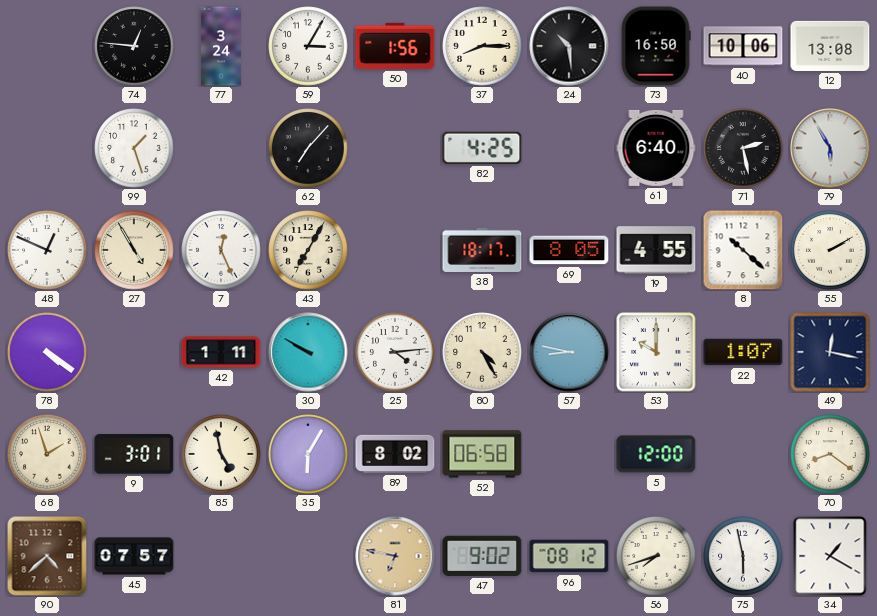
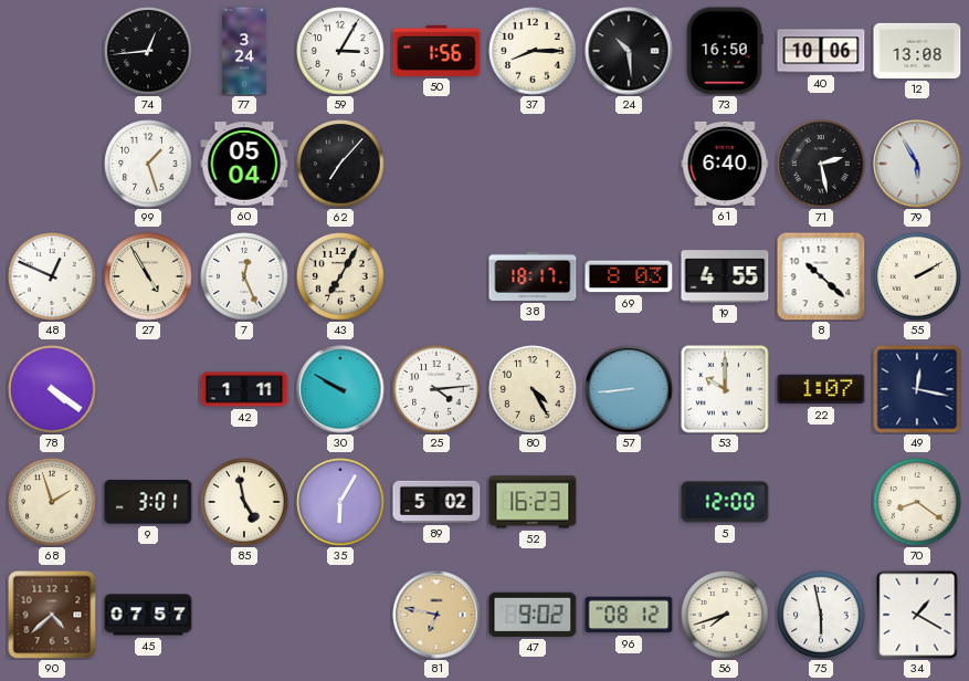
74: 12:46 -> 12:44 (148, 51)
60: none -> 05:04 (244, 164)
82: 4:25 -> none (482, 148)
69: 8:05 -> 8:03 (629, 276)
57: 8:47 -> 8:44 (629, 389)
89: 8:02 -> 5:02 (436, 502)
52: 06:58 -> 16:23 (533, 502)
